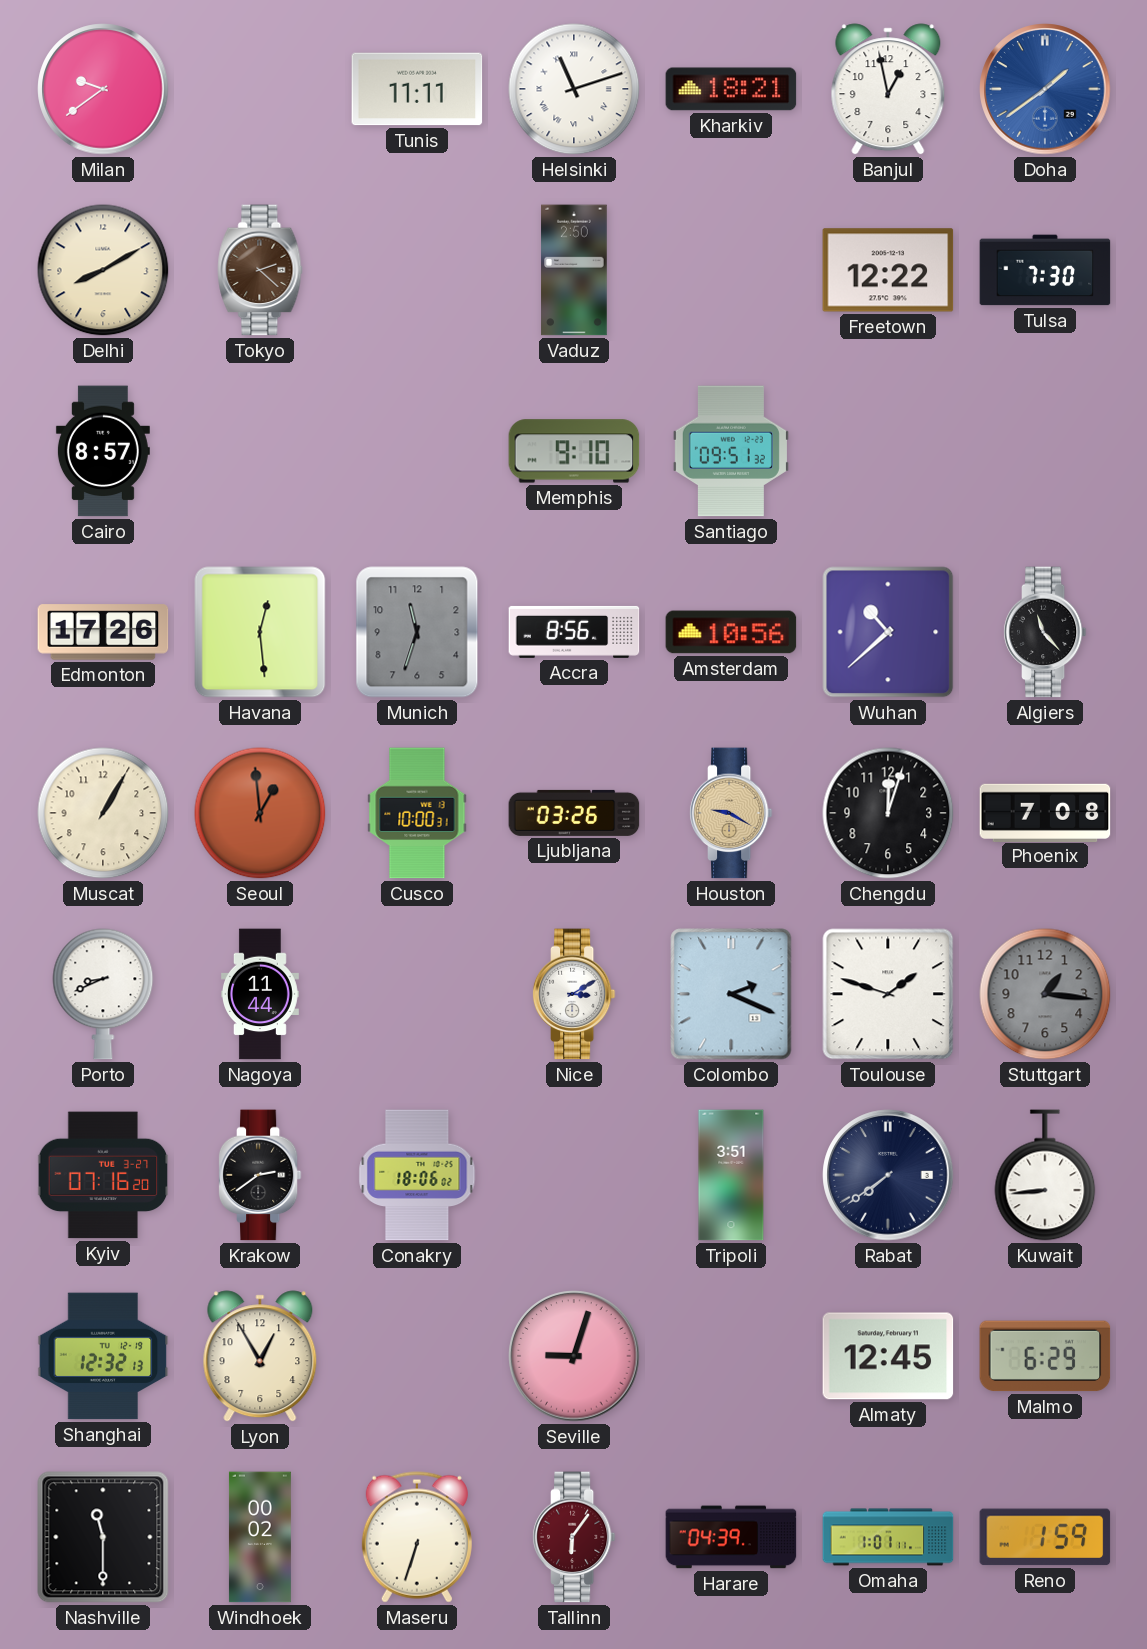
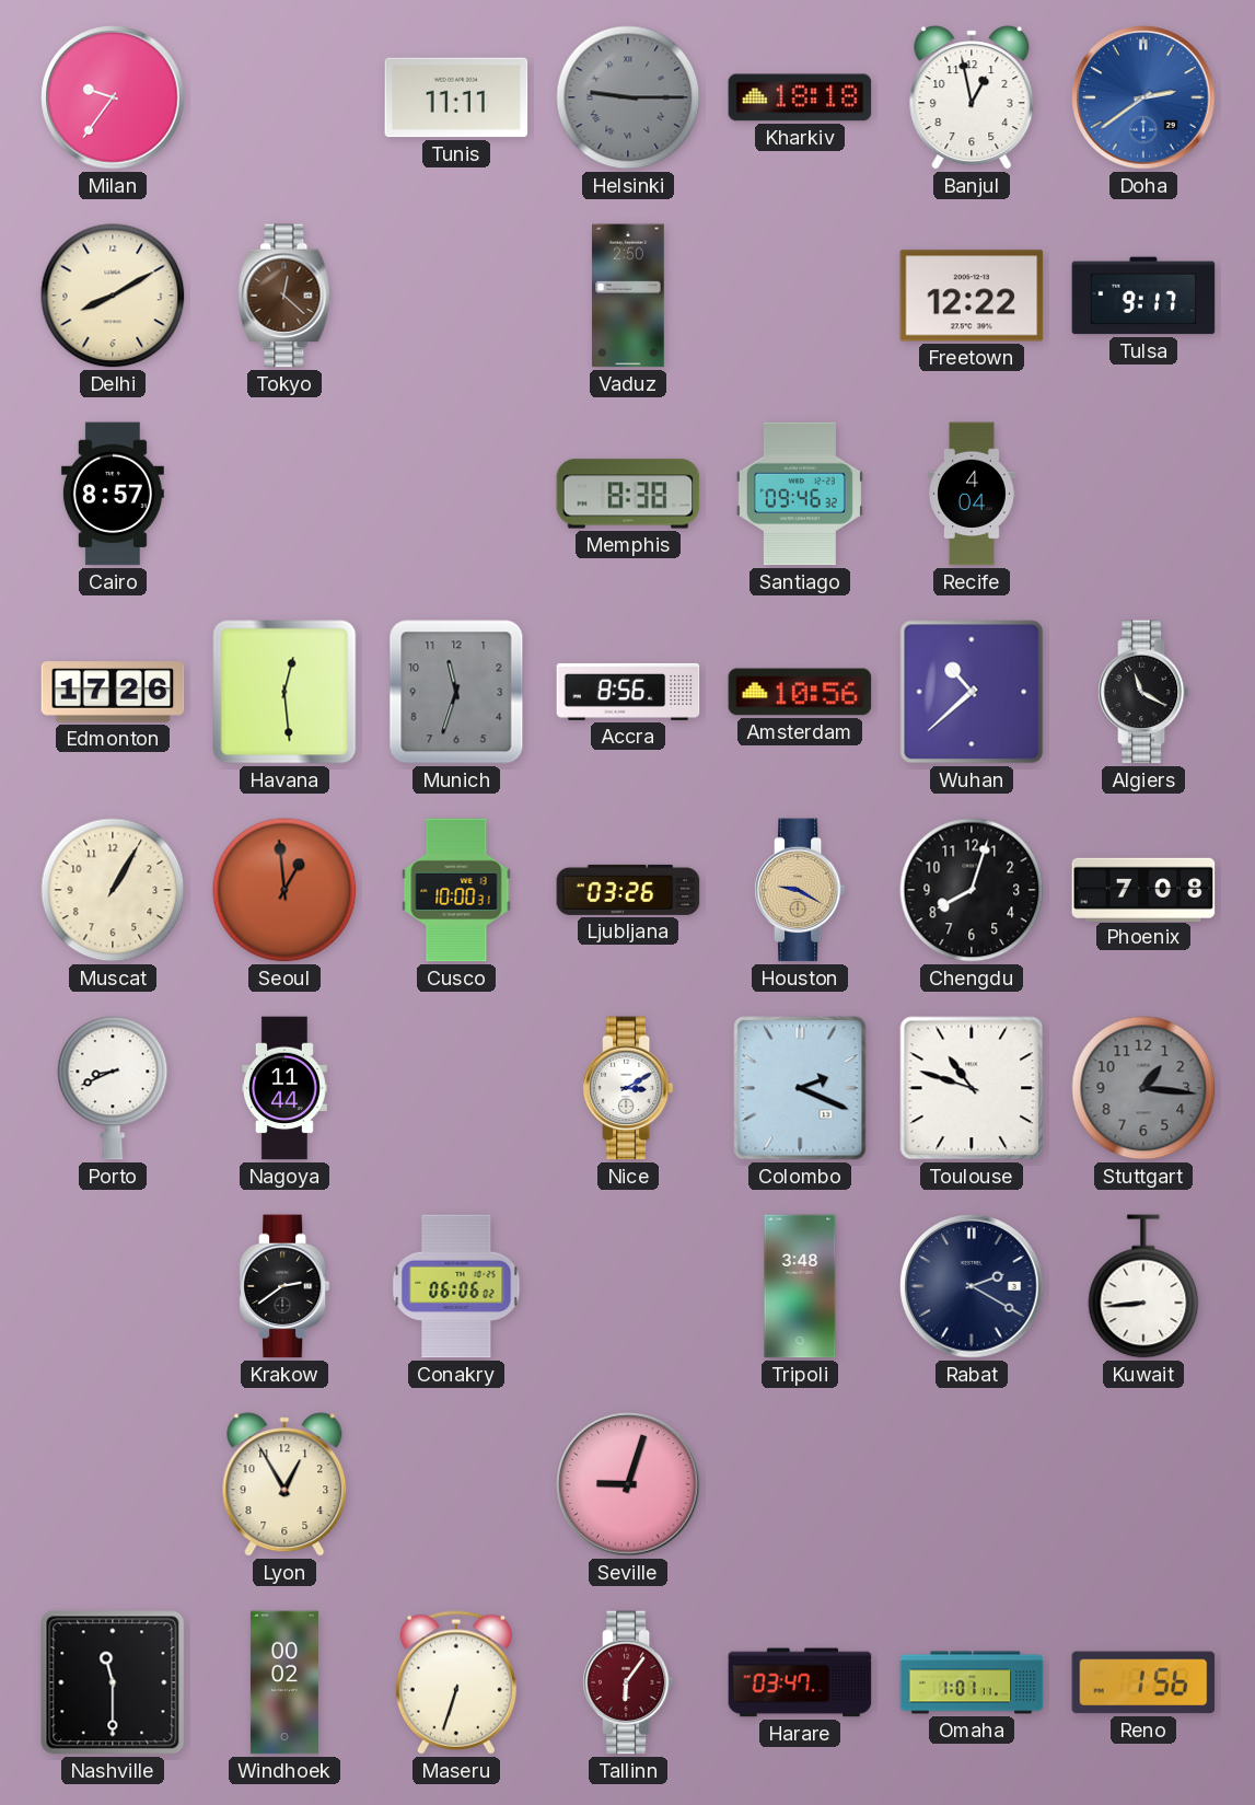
Milan: 9:39 -> 9:36 (113, 97)
Helsinki: 11:12 -> 9:15 (628, 97)
Helsinki dial: white -> grey (628, 97)
Kharkiv: 18:21 -> 18:18 (800, 97)
Doha: 1:39 -> 2:39 (1143, 97)
Tokyo: 2:22 -> 12:22 (284, 296)
Tulsa: 7:30 -> 9:17 (1143, 296)
Memphis: 9:10 -> 8:38 (628, 494)
Santiago: 09:51 -> 09:46 (800, 494)
Recife: none -> 4:04 (973, 494)
Algiers: 11:23 -> 11:20 (1143, 692)
Chengdu: 12:03 -> 8:03 (972, 890)
Toulouse: 1:48 -> 10:48 (972, 1088)
Kyiv: 07:16 -> none (103, 1175)
Conakry: 18:06 -> 06:06 (456, 1286)
Tripoli: 3:51 -> 3:48 (800, 1286)
Rabat: 7:39 -> 2:20 (972, 1286)
Shanghai: 12:32 -> none (103, 1356)
Almaty: 12:45 -> none (888, 1356)
Malmo: 6:29 -> none (1045, 1356)
Harare: 04:39 -> 03:47 (800, 1682)
Reno: 1:59 -> 1:56 (1143, 1682)
